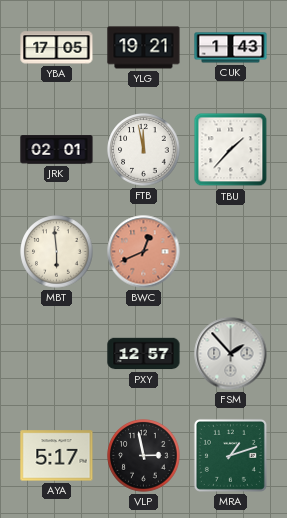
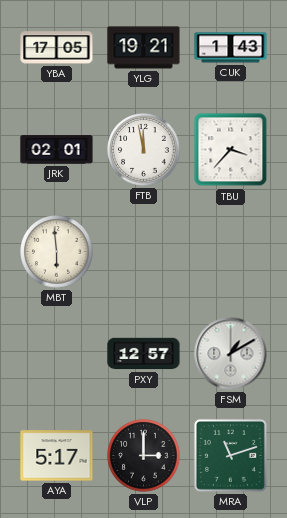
TBU: 1:37 -> 3:37 (231, 150)
BWC: 12:41 -> none (144, 252)
FSM: 1:53 -> 1:10 (231, 354)
VLP: 2:58 -> 3:00 (144, 456)
MRA: 1:12 -> 11:12 (230, 455)
